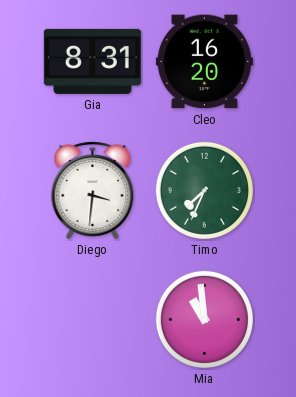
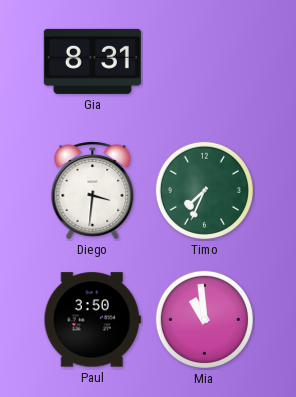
Cleo: 16:20 -> none (204, 62)
Paul: none -> 3:50 (92, 320)
